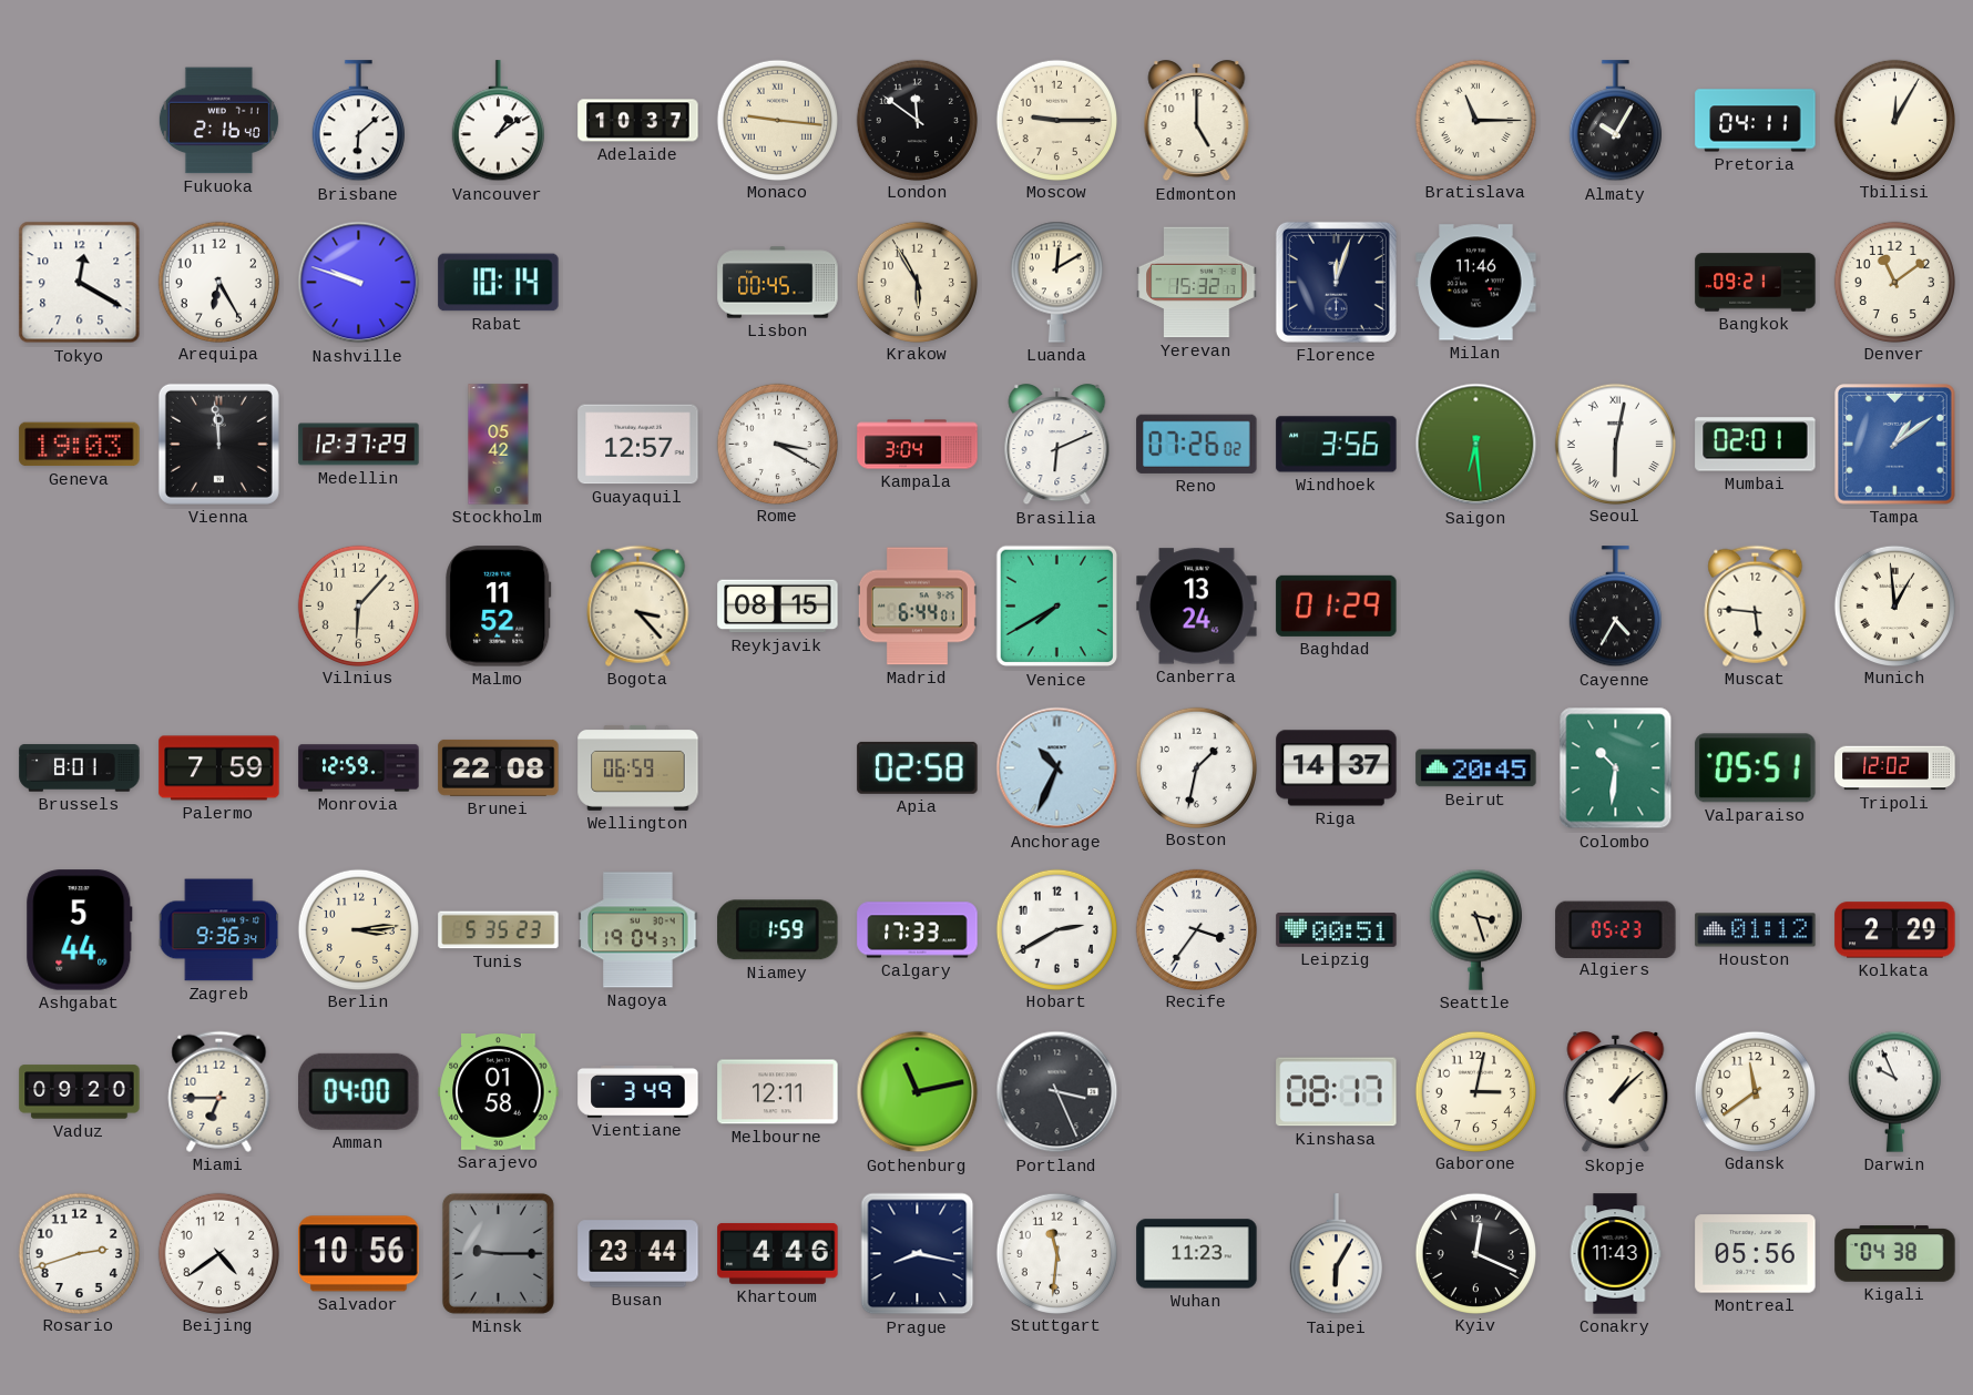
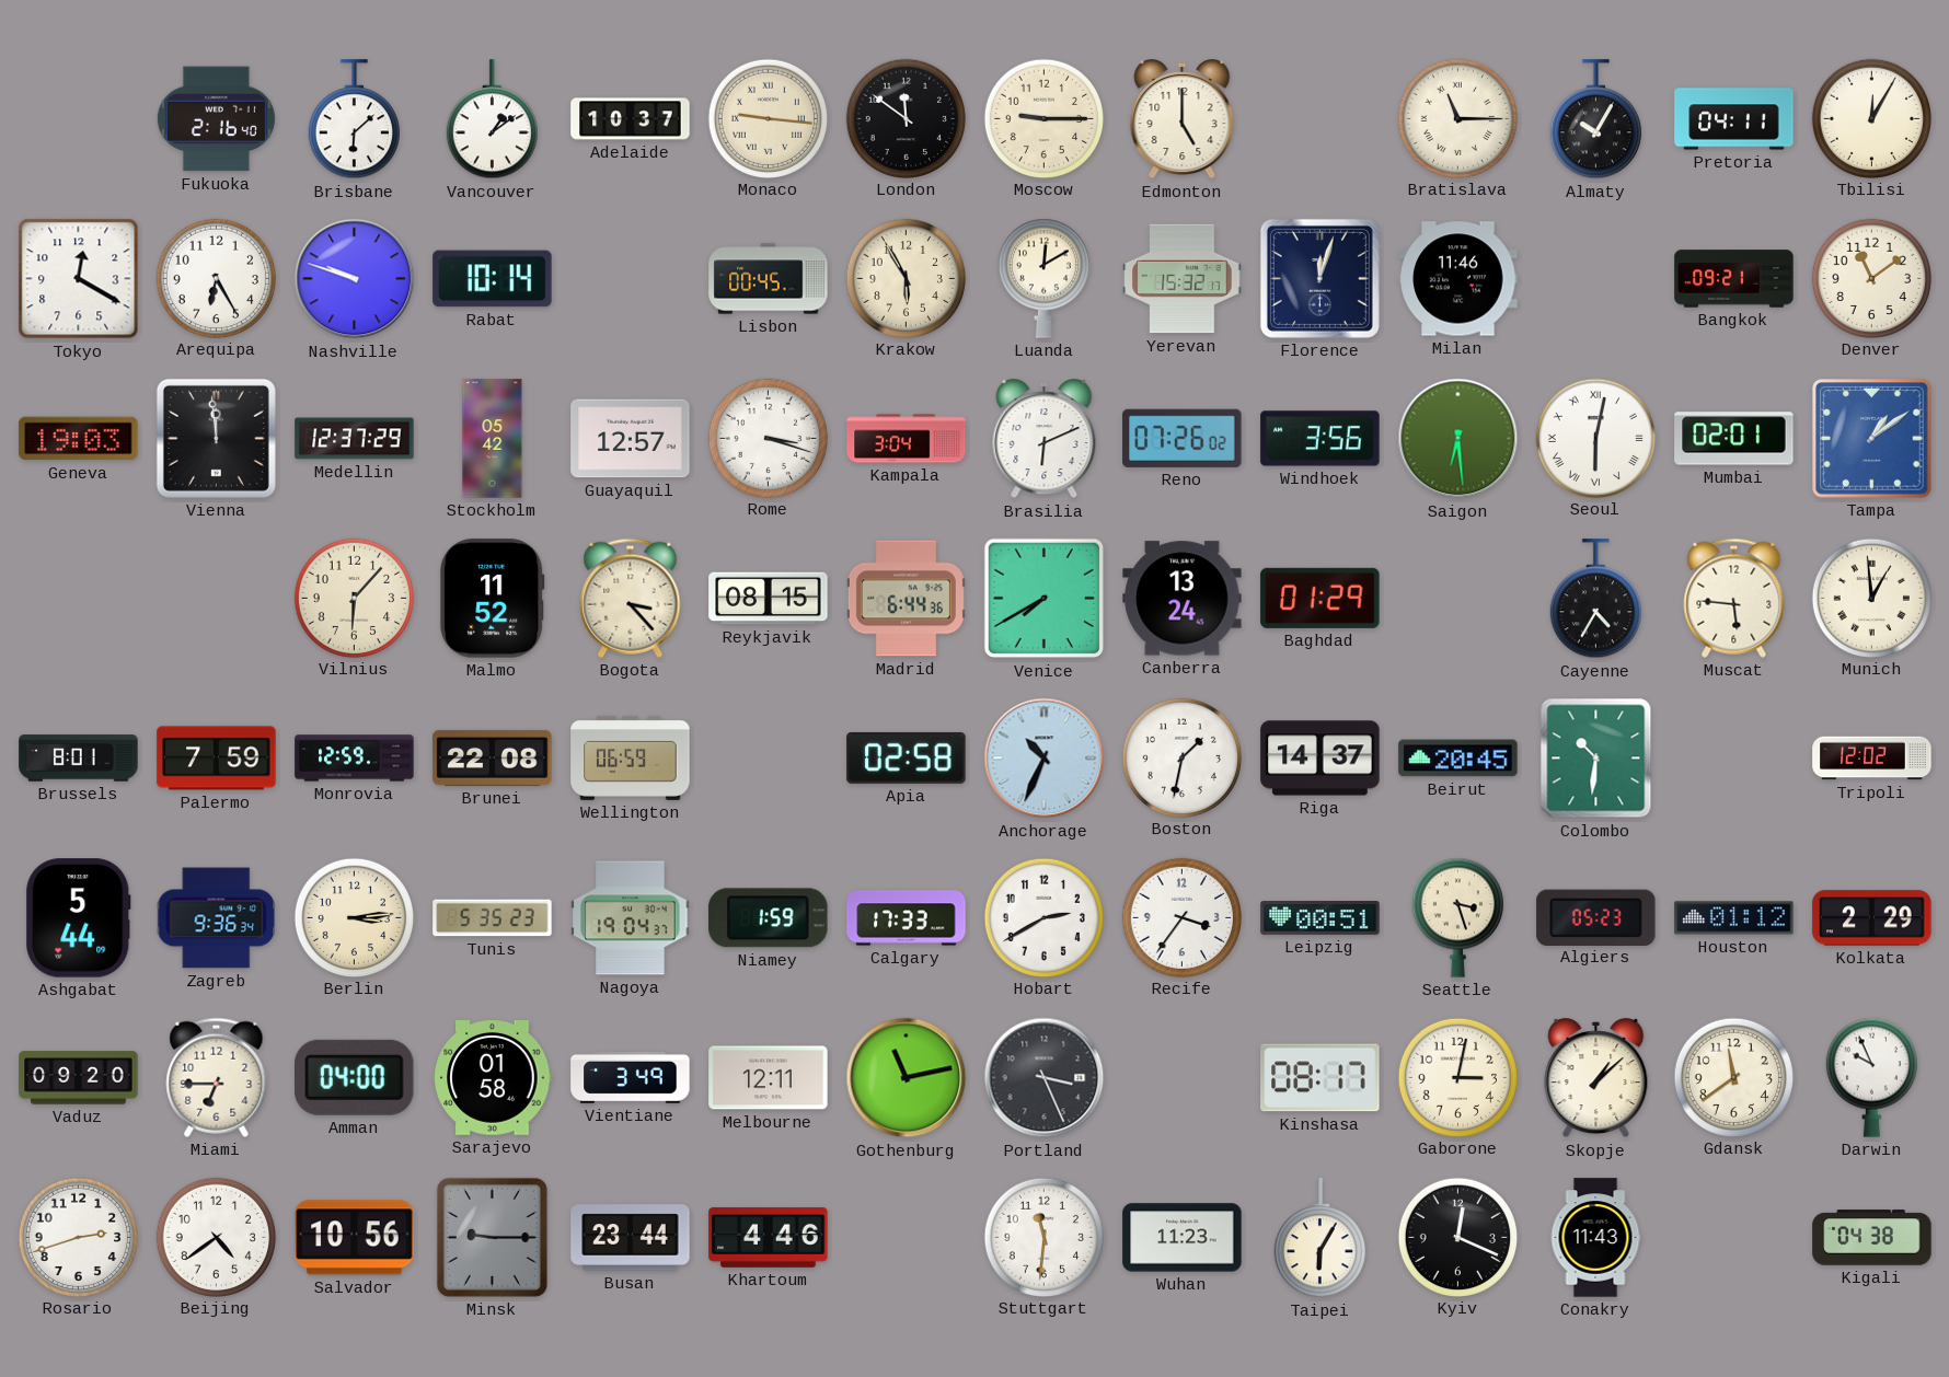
Rome: 3:20 -> 3:18 (768, 438)
Madrid: 6:44:01 -> 6:44:36 (906, 599)
Valparaiso: 05:51 -> none (1756, 768)
Prague: 8:17 -> none (918, 1254)
Montreal: 05:56 -> none (1756, 1254)
